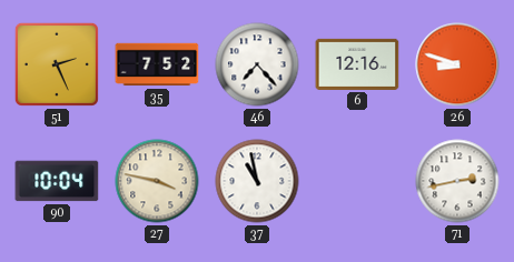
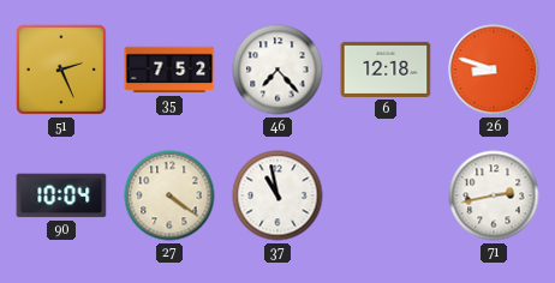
6: 12:16 -> 12:18 (386, 70)
27: 3:47 -> 4:21 (169, 195)
